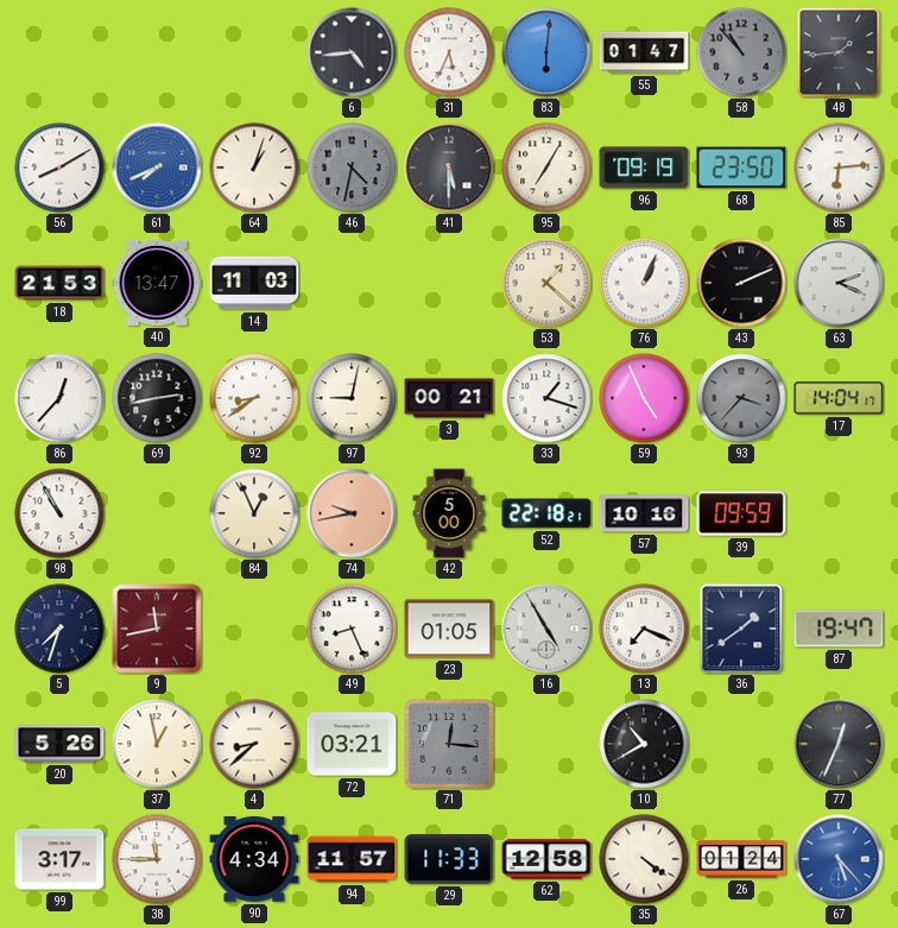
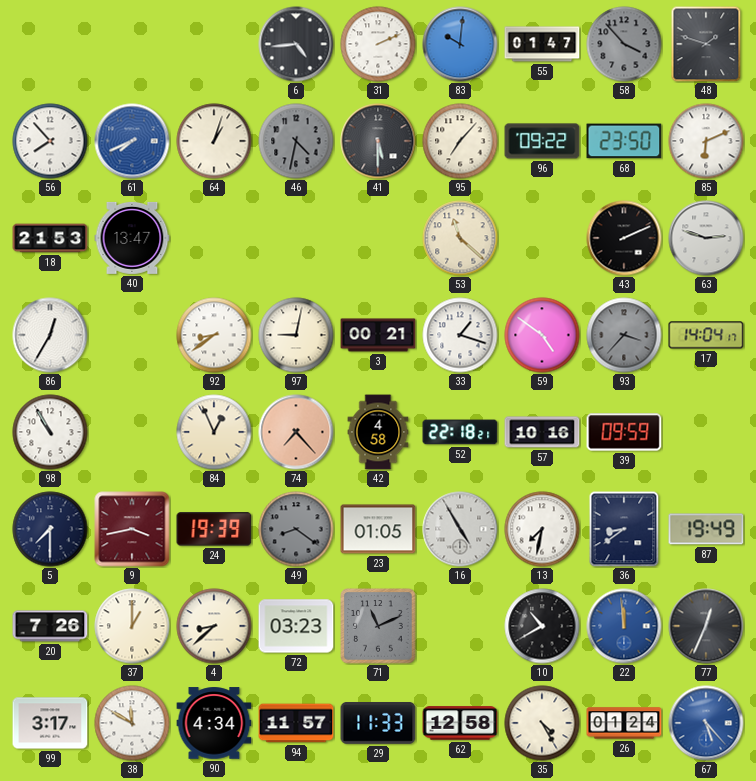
31: 5:34 -> 2:11 (378, 44)
83: 6:01 -> 10:01 (460, 44)
58: 10:53 -> 3:53 (624, 44)
48: 1:44 -> 1:48 (706, 44)
56: 8:10 -> 7:53 (50, 141)
95: 7:05 -> 7:07 (460, 141)
96: 09:19 -> 09:22 (542, 141)
85: 6:14 -> 6:11 (706, 141)
14: 11:03 -> none (254, 283)
53: 1:22 -> 11:22 (460, 238)
76: 1:04 -> none (644, 283)
63: 2:19 -> 2:48 (706, 238)
86: 12:37 -> 12:35 (50, 335)
69: 2:43 -> none (157, 398)
59: 4:56 -> 4:51 (542, 335)
74: 9:43 -> 7:23 (296, 432)
42: 5:00 -> 4:58 (378, 432)
5: 7:33 -> 7:30 (50, 529)
9: 11:43 -> 3:43 (132, 529)
24: none -> 19:39 (214, 529)
49: 8:26 -> 8:21 (296, 529)
49 dial: white -> grey (296, 529)
13: 7:19 -> 7:32 (542, 529)
36: 1:39 -> 8:39 (624, 529)
87: 19:47 -> 19:49 (706, 529)
20: 5:26 -> 7:26 (50, 626)
37: 12:58 -> 1:00 (132, 626)
72: 03:21 -> 03:23 (296, 626)
71: 12:16 -> 11:11 (378, 626)
22: none -> 11:59 (624, 626)
38: 11:45 -> 11:50 (132, 723)
35: 4:21 -> 4:25 (542, 723)
